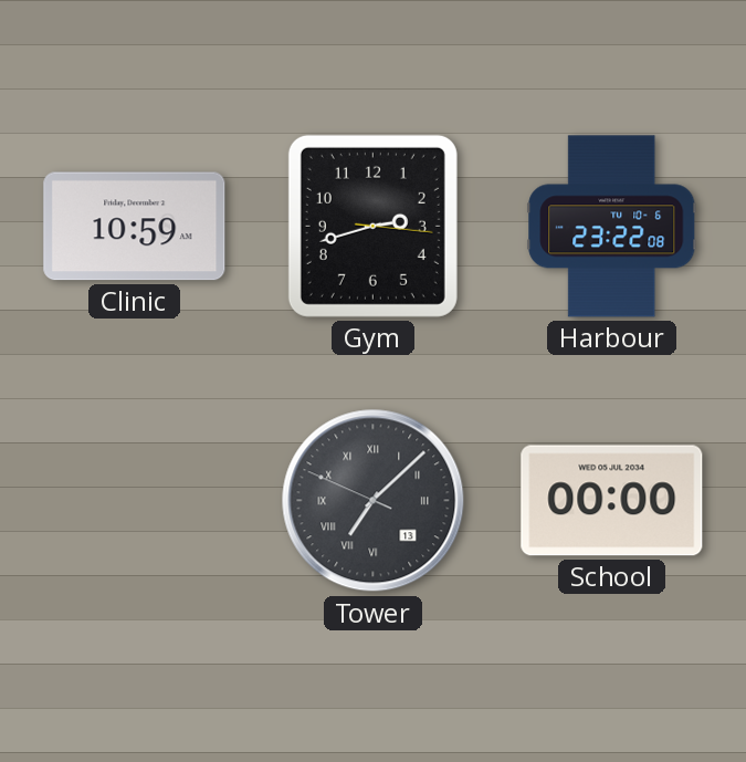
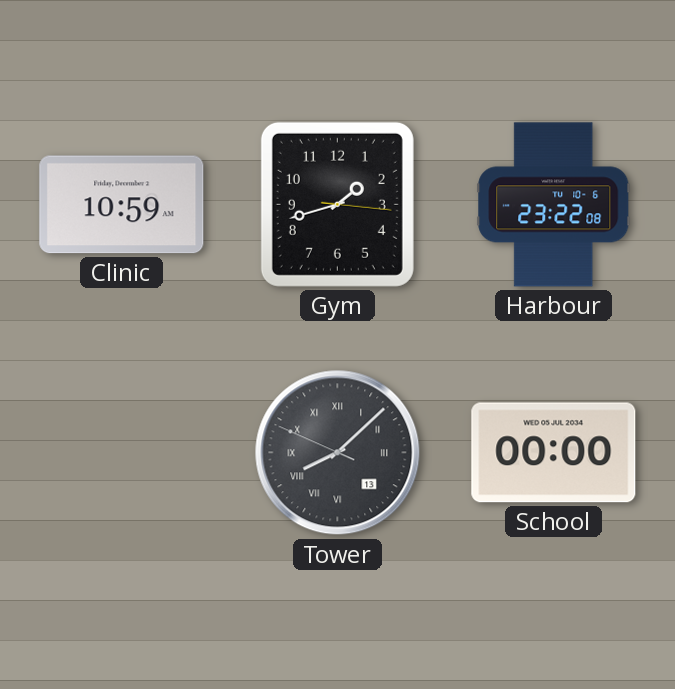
Gym: 2:42 -> 1:42 (337, 204)
Tower: 7:07 -> 8:07 (338, 453)
